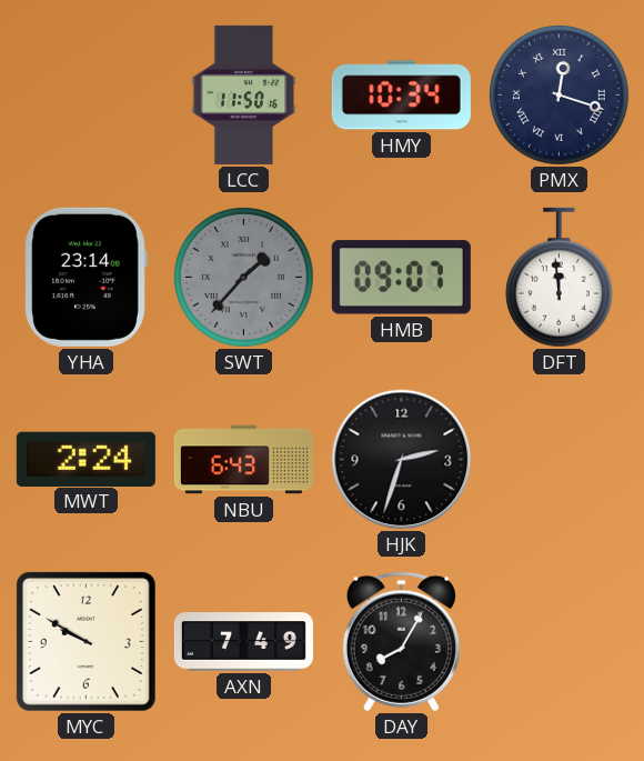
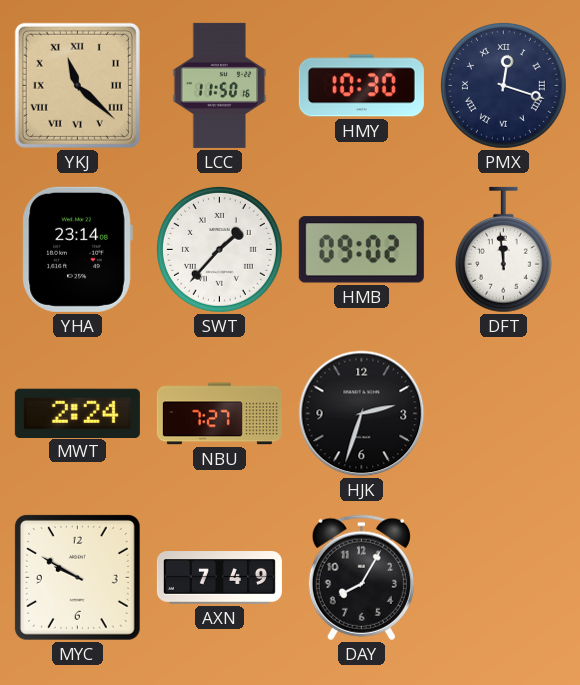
YKJ: none -> 11:22 (77, 85)
HMY: 10:34 -> 10:30 (361, 86)
SWT dial: grey -> white (219, 249)
HMB: 09:07 -> 09:02 (361, 250)
NBU: 6:43 -> 7:27 (219, 414)
